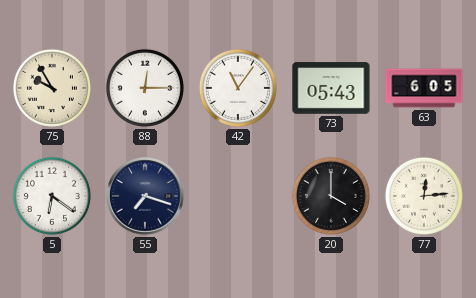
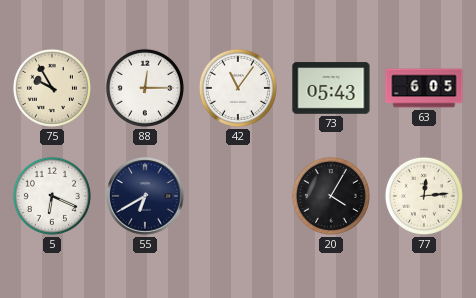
5: 6:21 -> 6:19 (52, 196)
55: 7:18 -> 6:40 (145, 196)
20: 4:00 -> 4:05 (331, 196)
